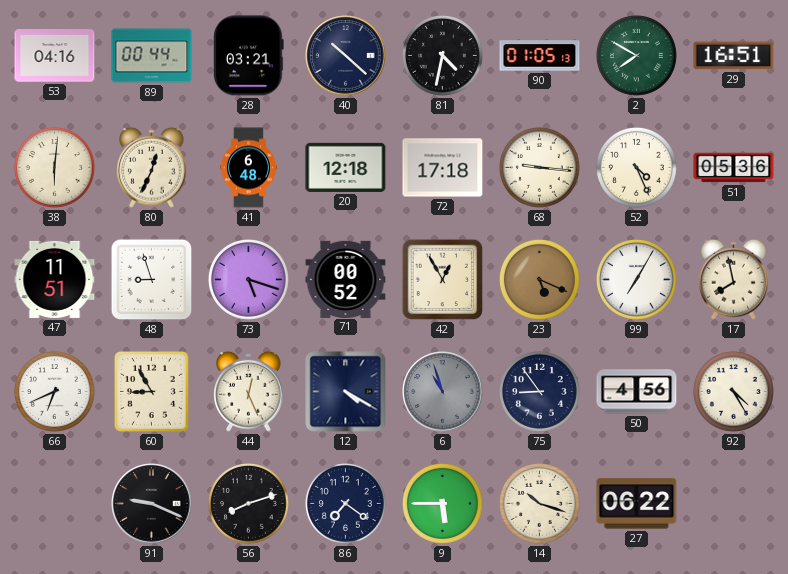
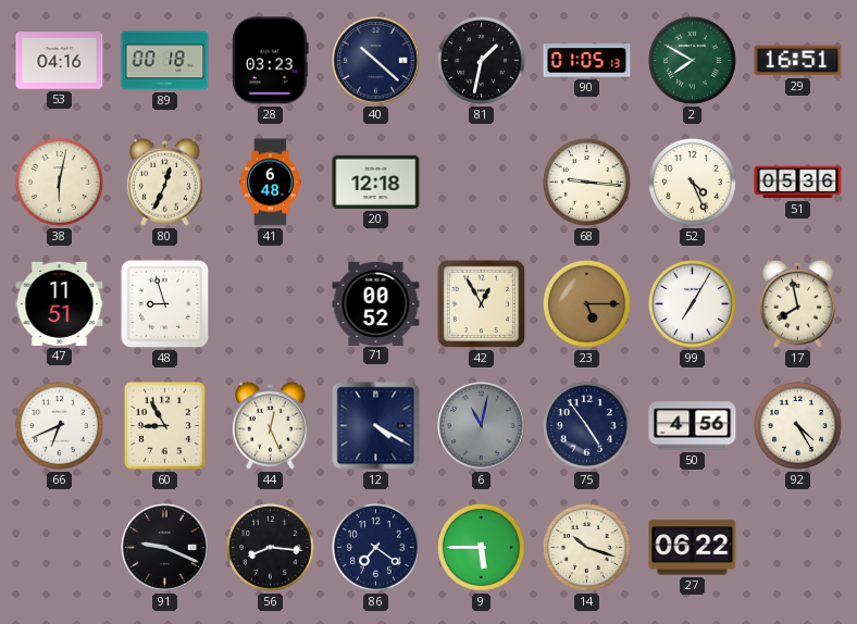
89: 00:44 -> 00:18 (165, 61)
28: 03:21 -> 03:23 (271, 61)
81: 4:32 -> 1:32 (481, 60)
38: 6:01 -> 6:02 (59, 182)
72: 17:18 -> none (443, 168)
73: 5:18 -> none (248, 279)
23: 5:19 -> 5:15 (586, 303)
6: 10:57 -> 11:02 (482, 426)
75: 8:54 -> 4:54 (586, 425)
56: 8:12 -> 8:16 (270, 547)
